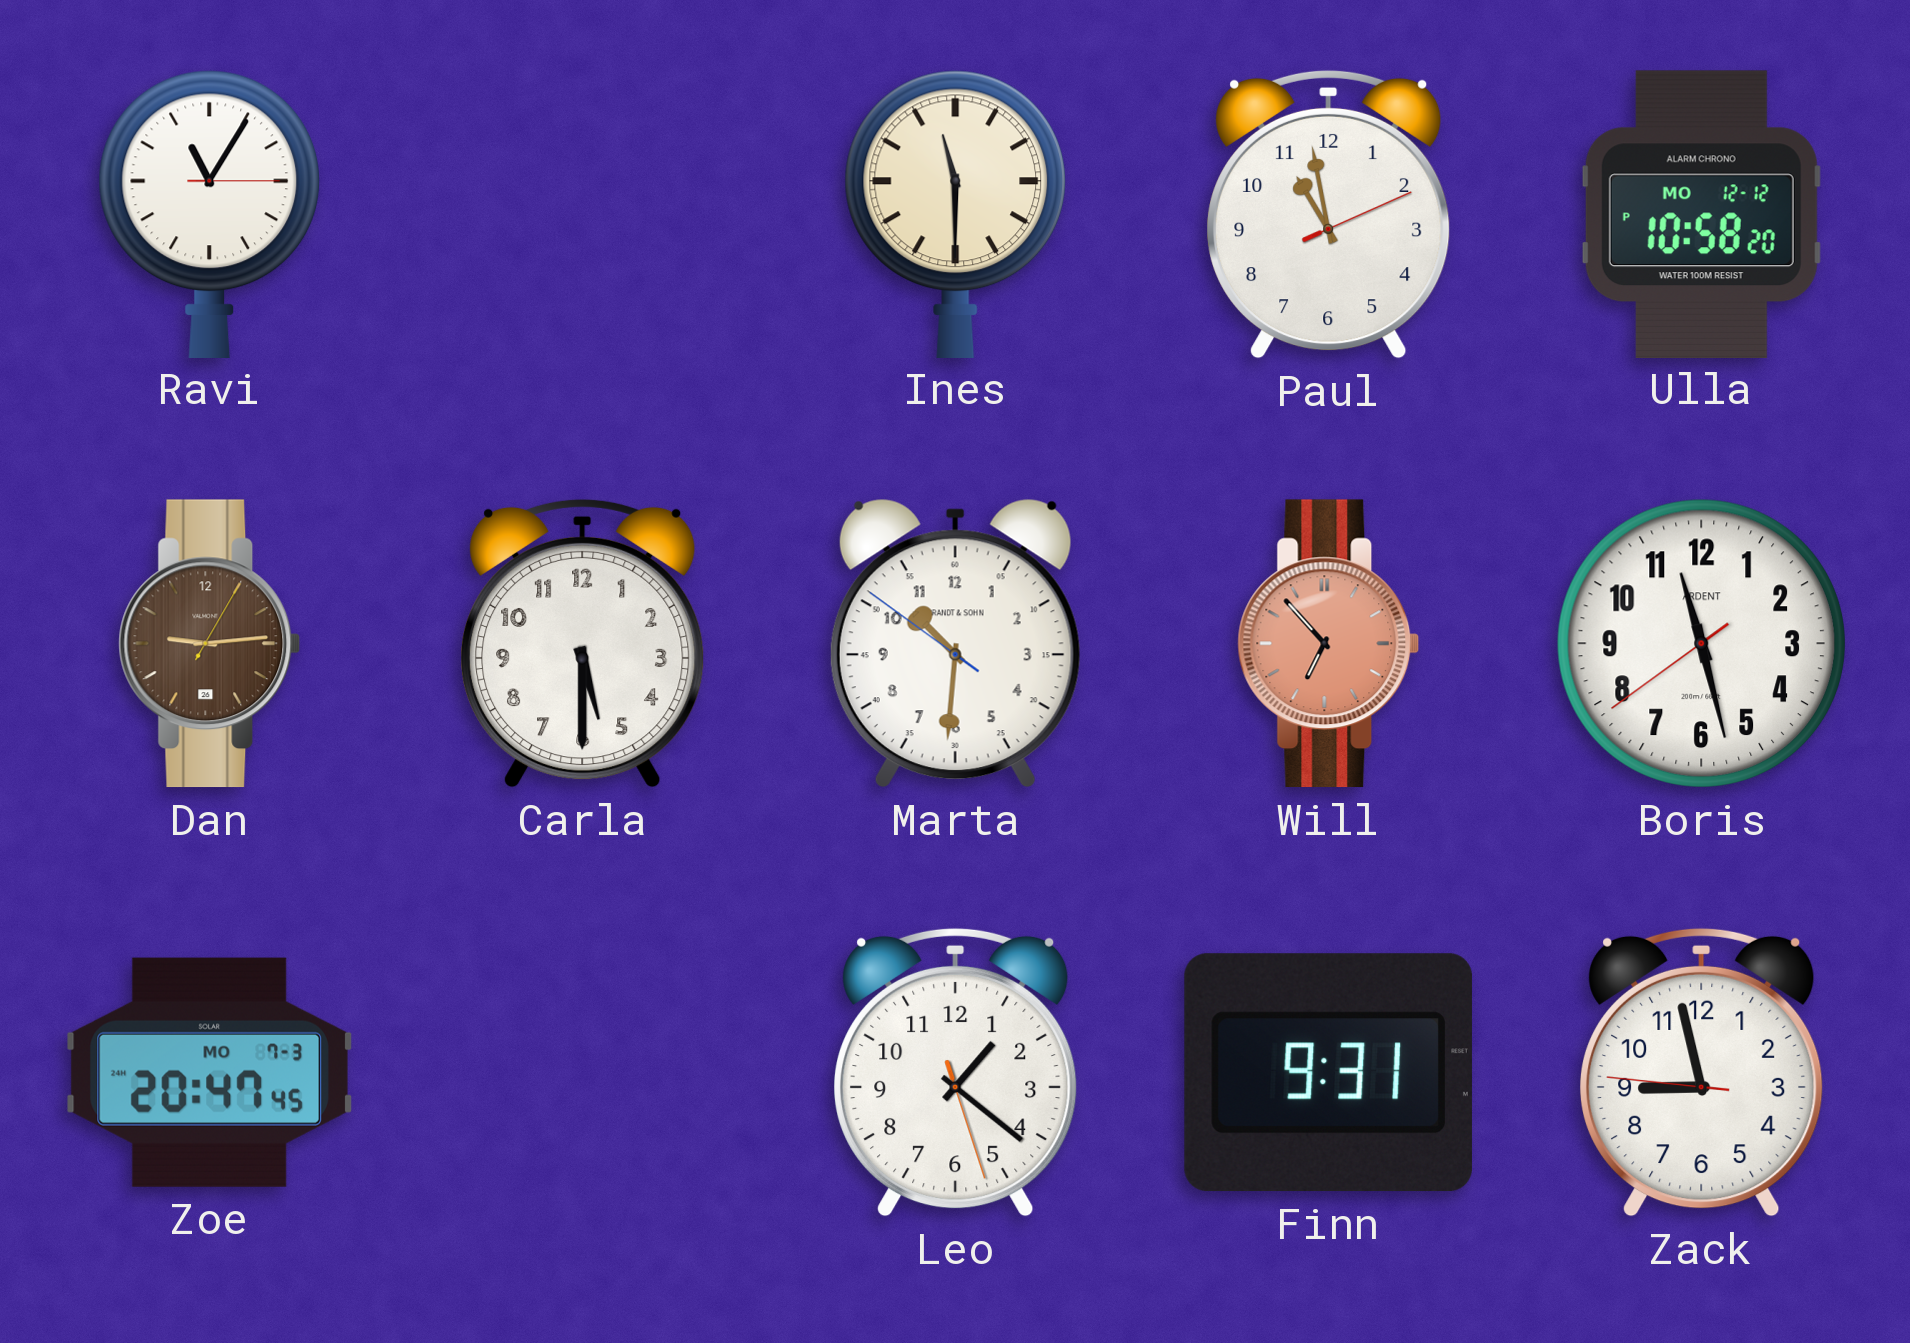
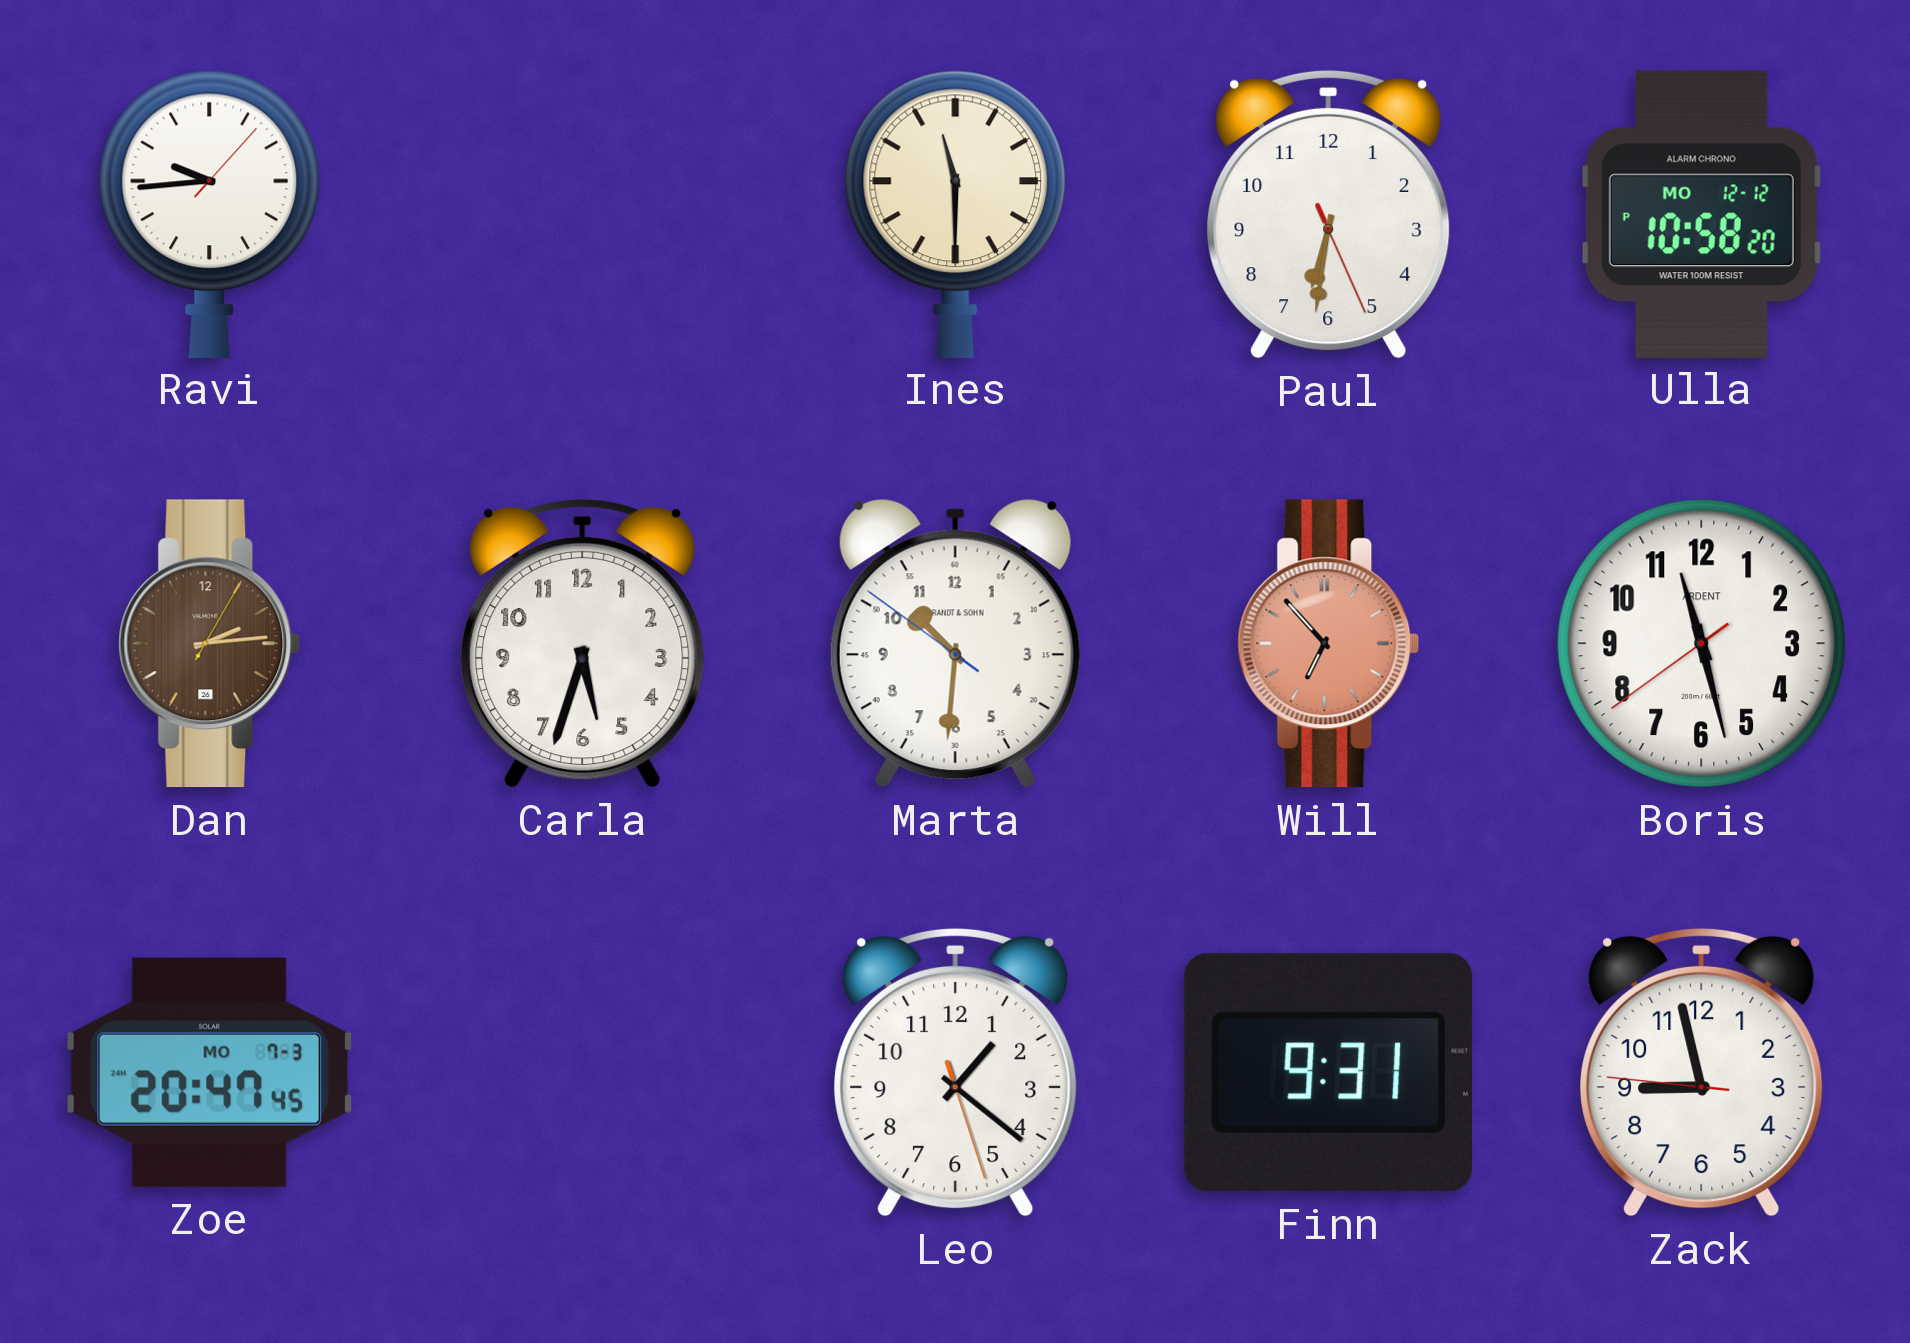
Ravi: 11:05 -> 9:44 (210, 213)
Paul: 10:58 -> 6:31 (1329, 214)
Dan: 9:14 -> 2:14 (210, 644)
Carla: 5:30 -> 5:33 (583, 643)
